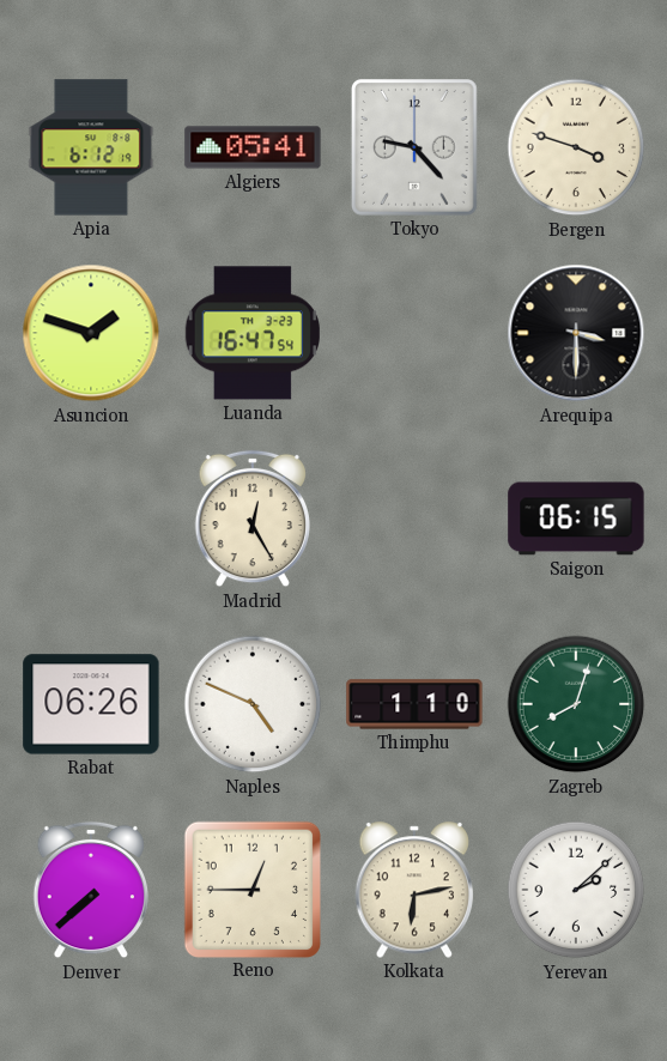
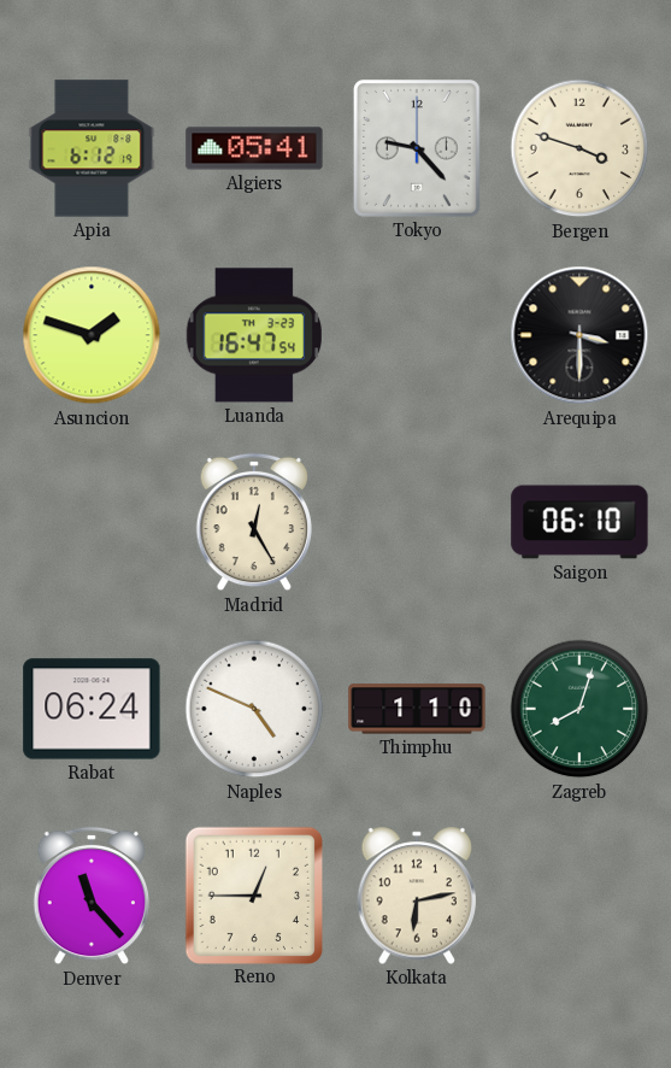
Saigon: 06:15 -> 06:10 (579, 522)
Rabat: 06:26 -> 06:24 (92, 709)
Denver: 7:38 -> 11:23 (90, 896)
Yerevan: 2:08 -> none (576, 890)
